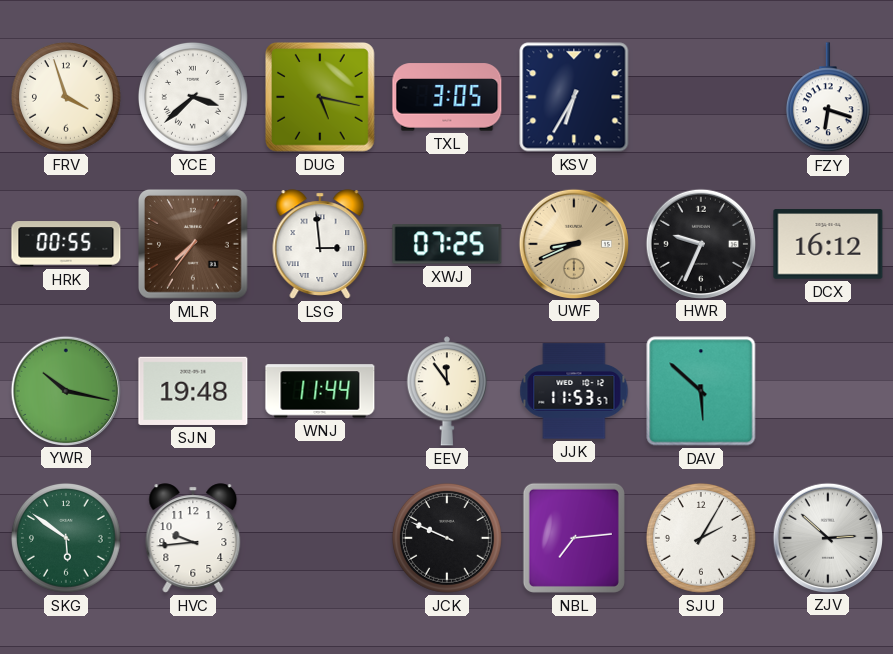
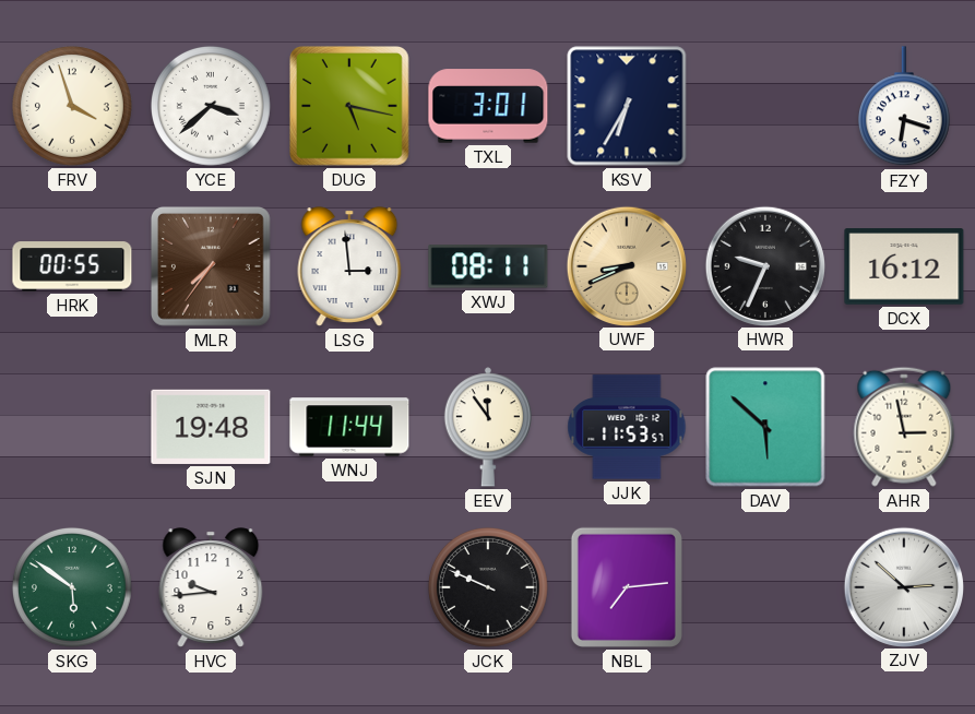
TXL: 3:05 -> 3:01 (488, 106)
XWJ: 07:25 -> 08:11 (488, 266)
YWR: 10:17 -> none (65, 390)
AHR: none -> 2:58 (904, 427)
SJU: 2:05 -> none (701, 538)
